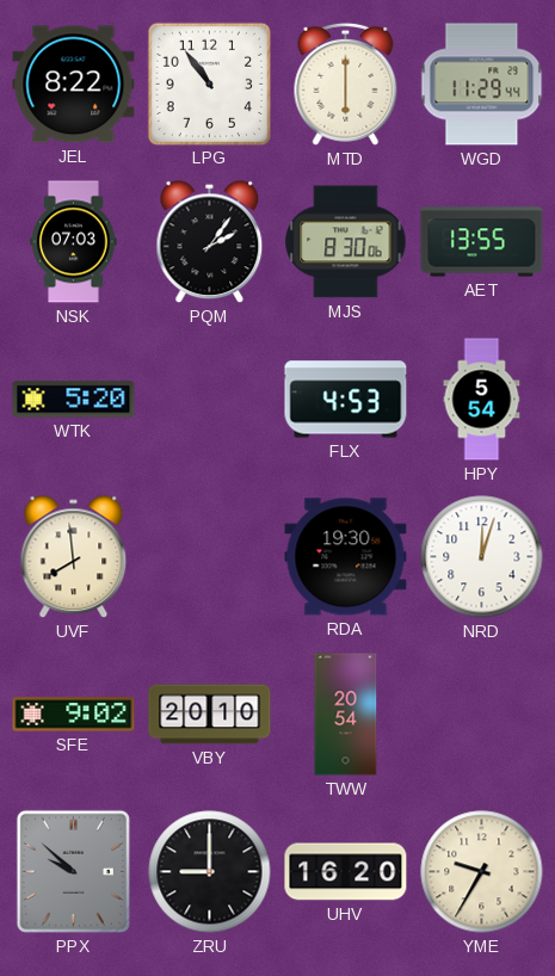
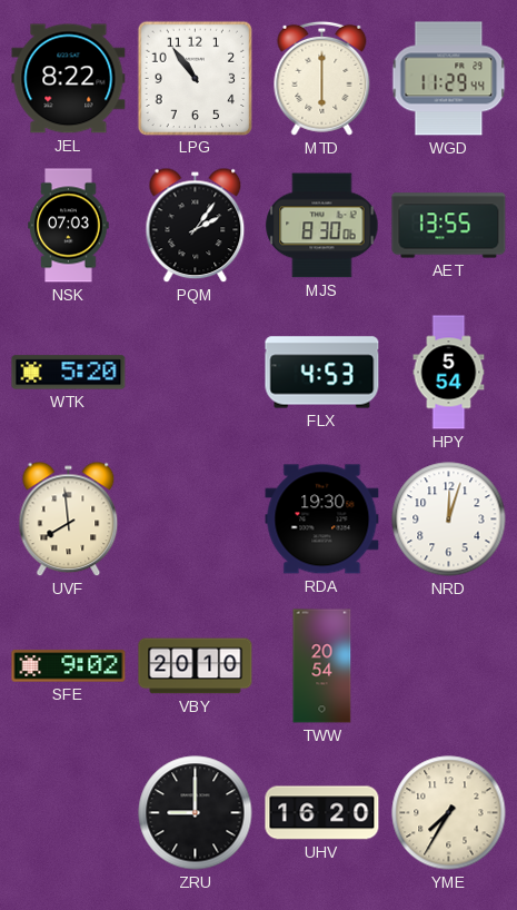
PPX: 9:52 -> none (73, 871)
YME: 9:35 -> 7:35 (449, 813)
